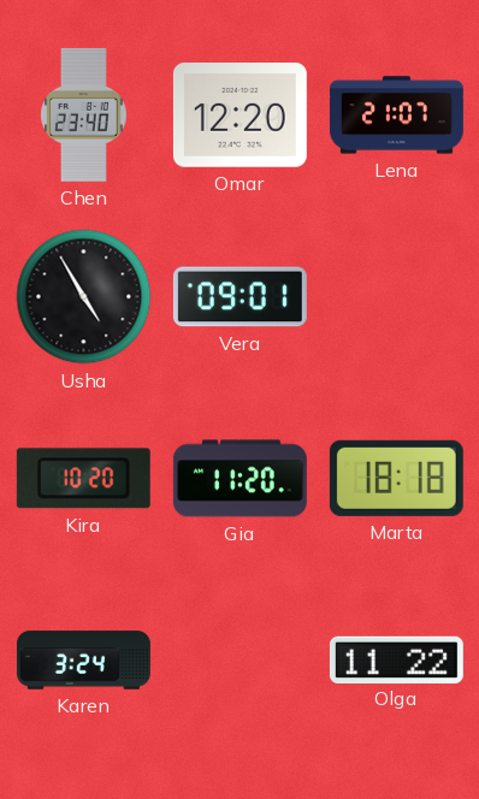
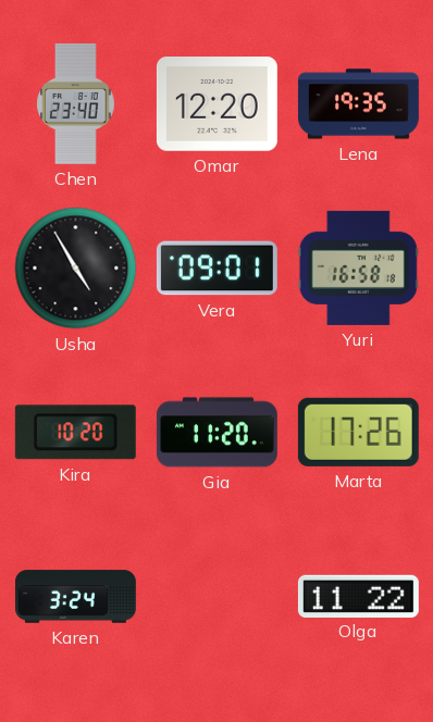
Lena: 21:07 -> 19:35 (358, 104)
Yuri: none -> 16:58 (358, 267)
Marta: 18:18 -> 17:26 (358, 432)
